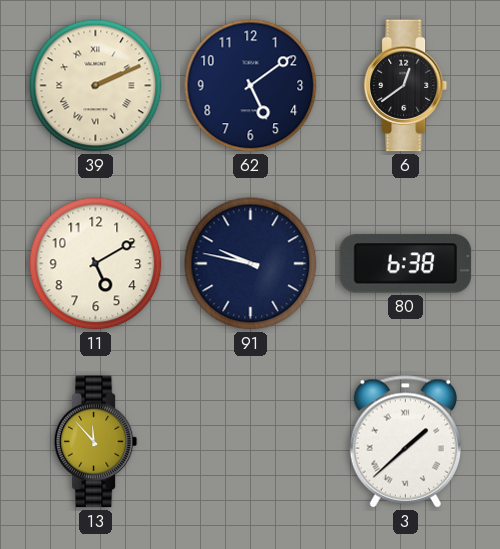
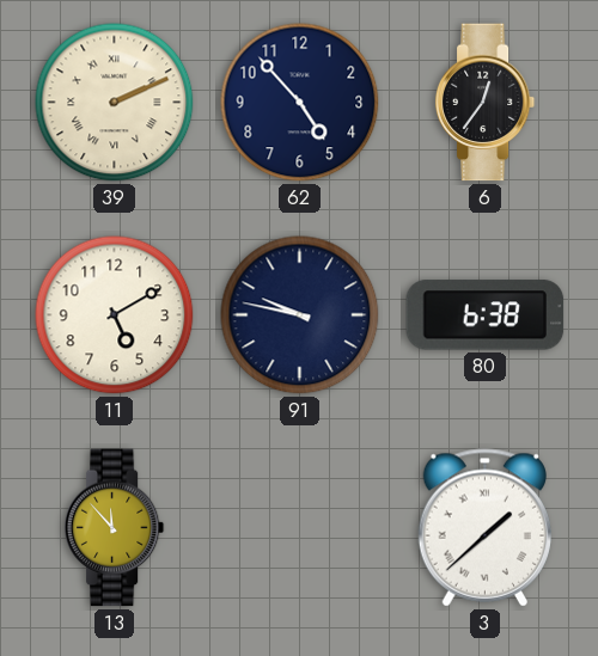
62: 5:09 -> 4:53 (300, 103)
6: 12:39 -> 12:36 (486, 103)
